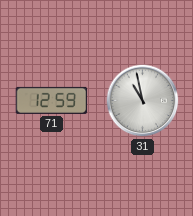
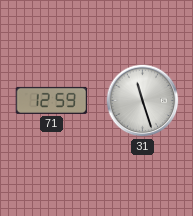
31: 10:58 -> 11:27 (143, 101)
